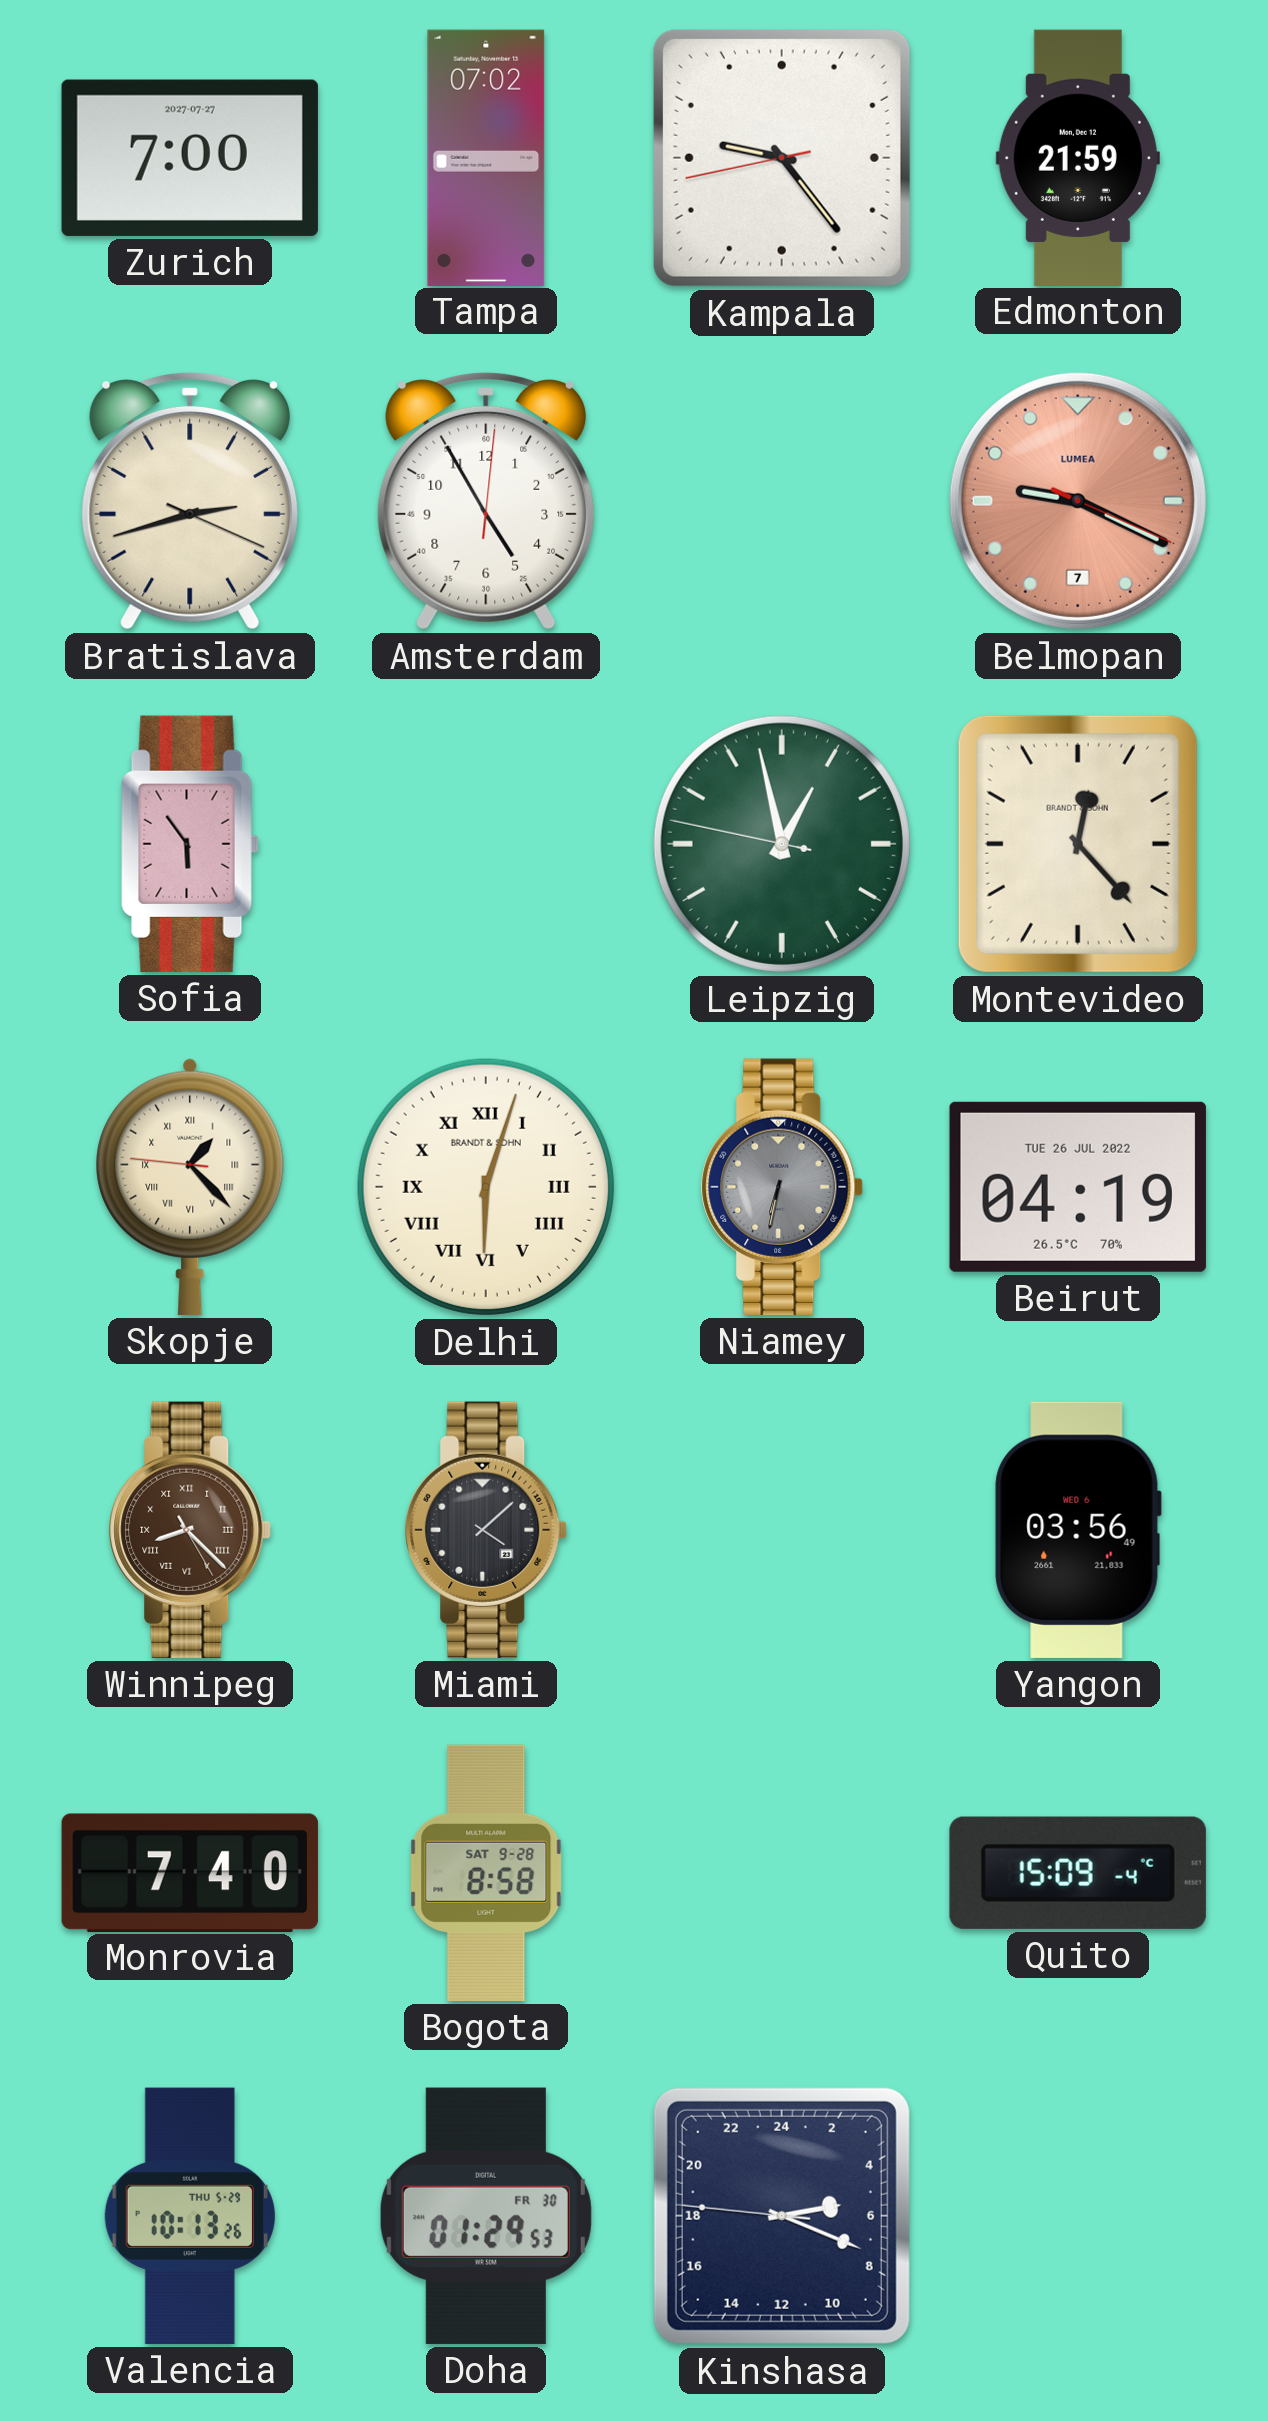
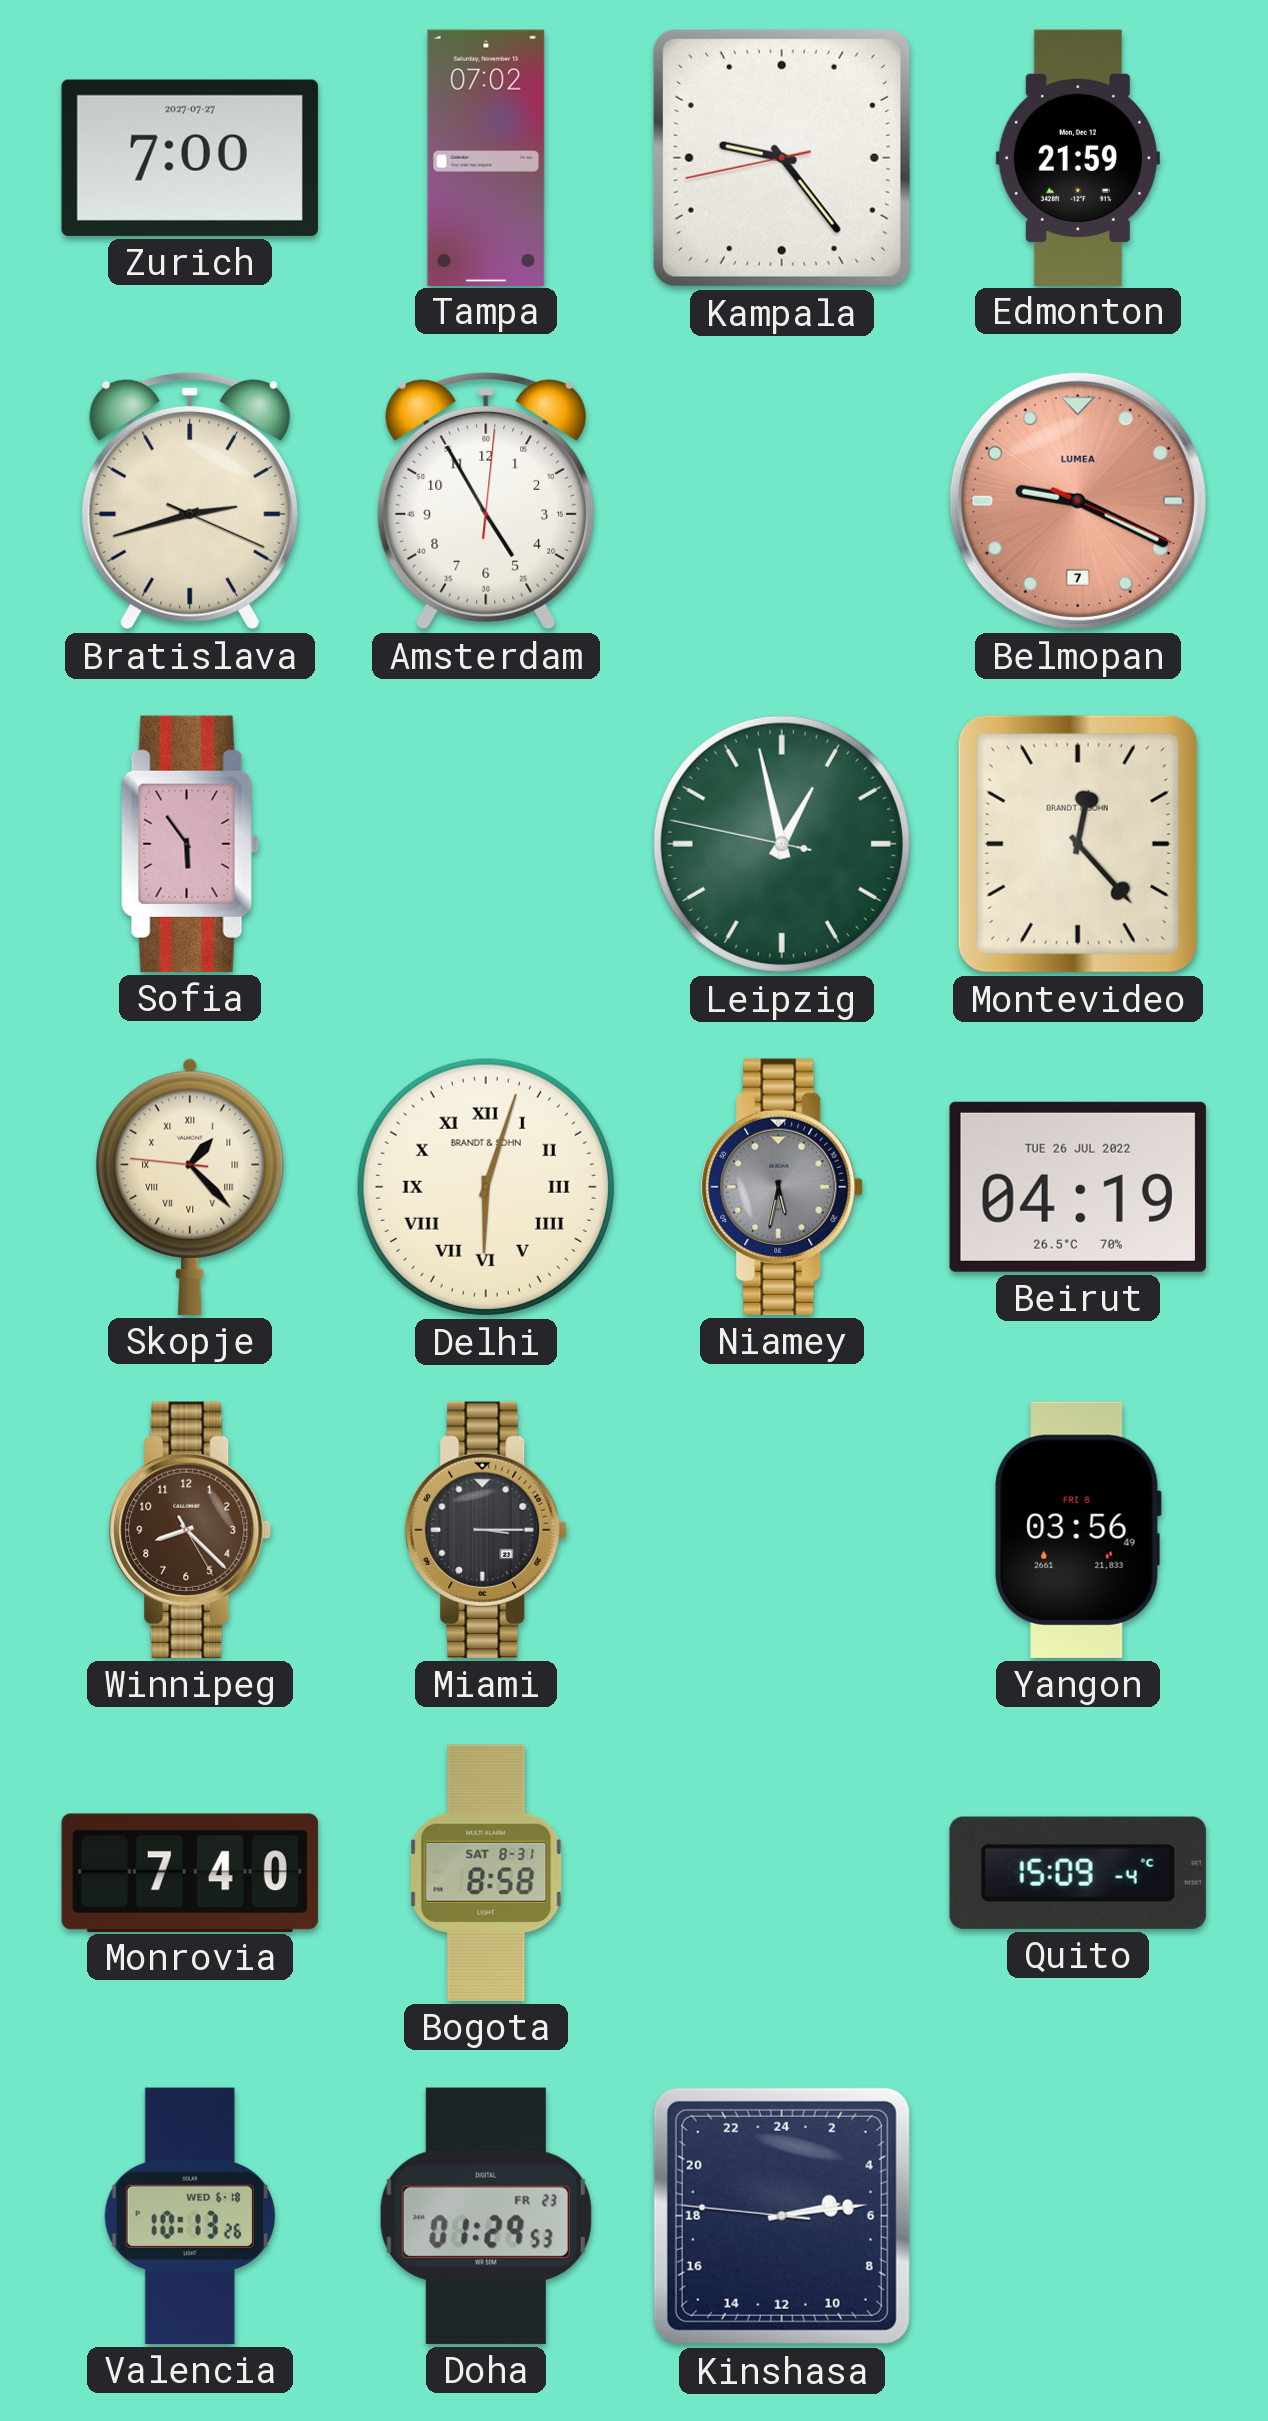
Niamey: 6:32 -> 5:32 (782, 1187)
Winnipeg numerals: Roman -> Arabic (190, 1530)
Miami: 4:08 -> 3:15 (486, 1530)
Yangon date: WED 6 -> FRI 8 (1078, 1530)
Bogota date: SAT 9-28 -> SAT 8-31 (486, 1873)
Valencia date: THU 5-29 -> WED 6-18 (190, 2216)
Doha date: FR 30 -> FR 23 (486, 2216)
Kinshasa: 5:18 -> 5:13 (782, 2216)
